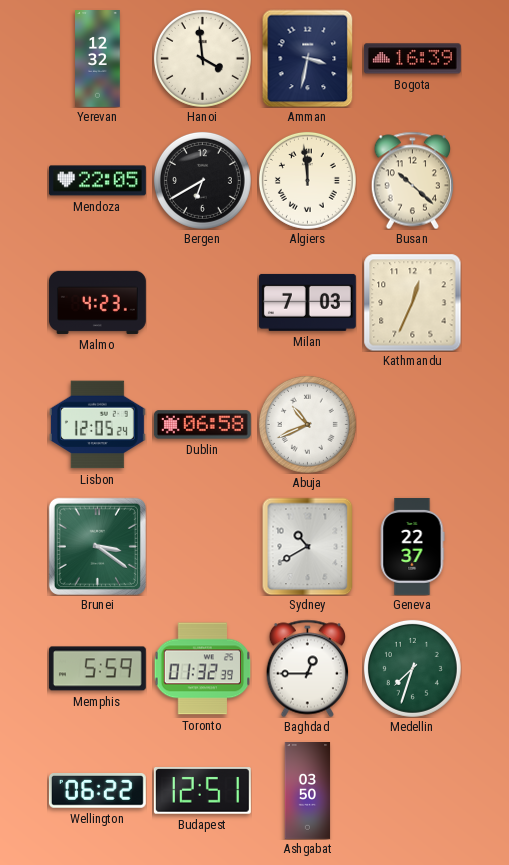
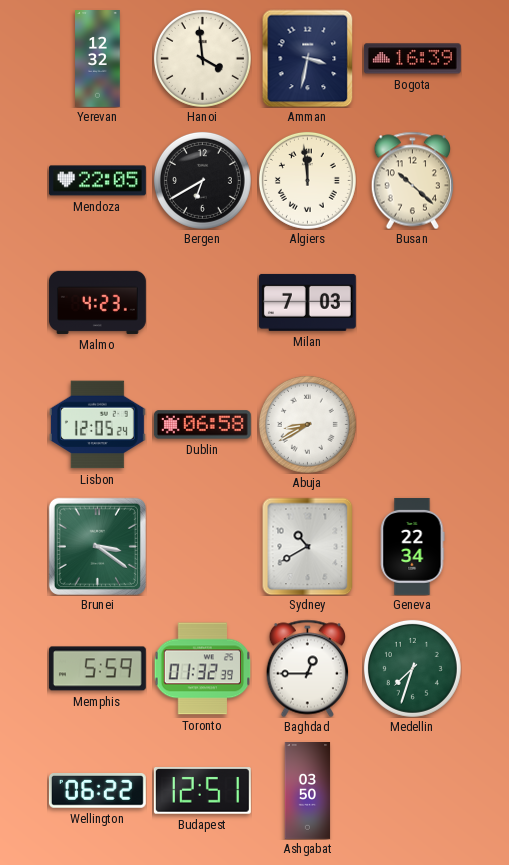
Kathmandu: 12:34 -> none (412, 302)
Abuja: 10:41 -> 8:40 (307, 424)
Geneva: 22:37 -> 22:34 (412, 546)
